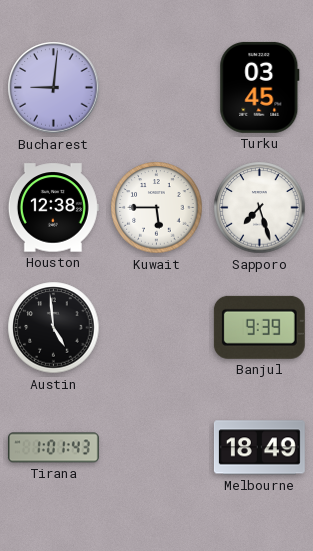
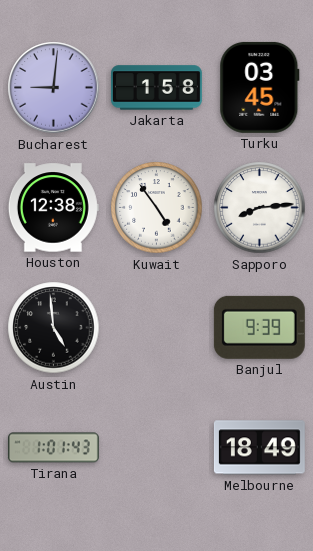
Jakarta: none -> 1:58 (156, 88)
Kuwait: 5:45 -> 4:54 (157, 208)
Sapporo: 7:27 -> 8:14 (260, 208)
